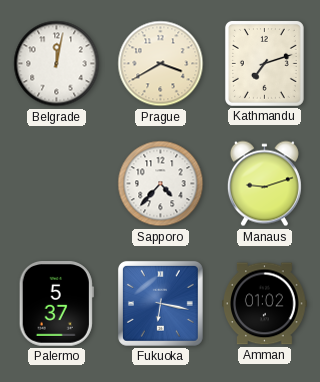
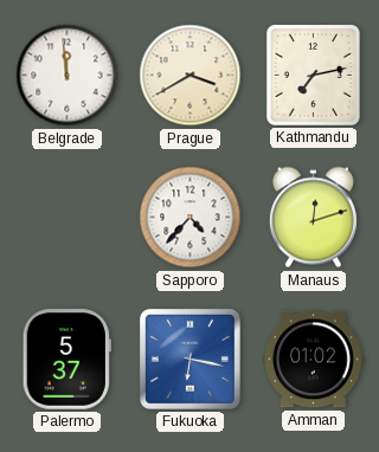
Belgrade: 12:02 -> 11:59 (68, 76)
Kathmandu: 7:12 -> 7:13 (313, 75)
Manaus: 9:12 -> 12:12 (313, 218)
